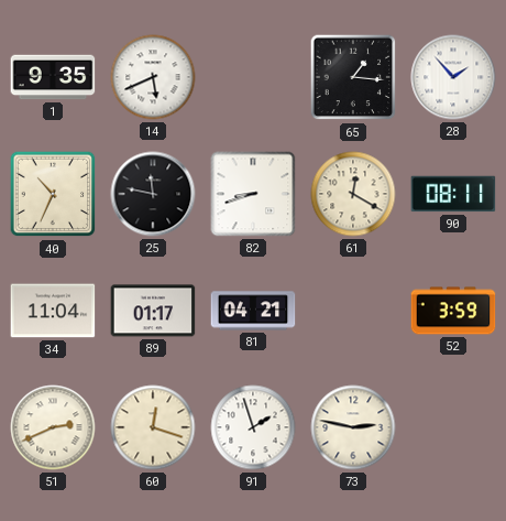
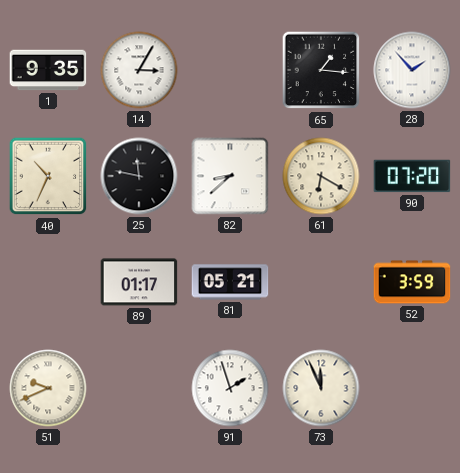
14: 5:41 -> 3:05 (139, 70)
82: 8:42 -> 8:38 (230, 176)
61: 12:20 -> 6:20 (321, 176)
90: 08:11 -> 07:20 (412, 176)
34: 11:04 -> none (53, 311)
81: 04:21 -> 05:21 (230, 282)
51: 2:41 -> 9:41 (48, 388)
60: 12:18 -> none (153, 427)
73: 2:47 -> 11:56 (321, 388)
